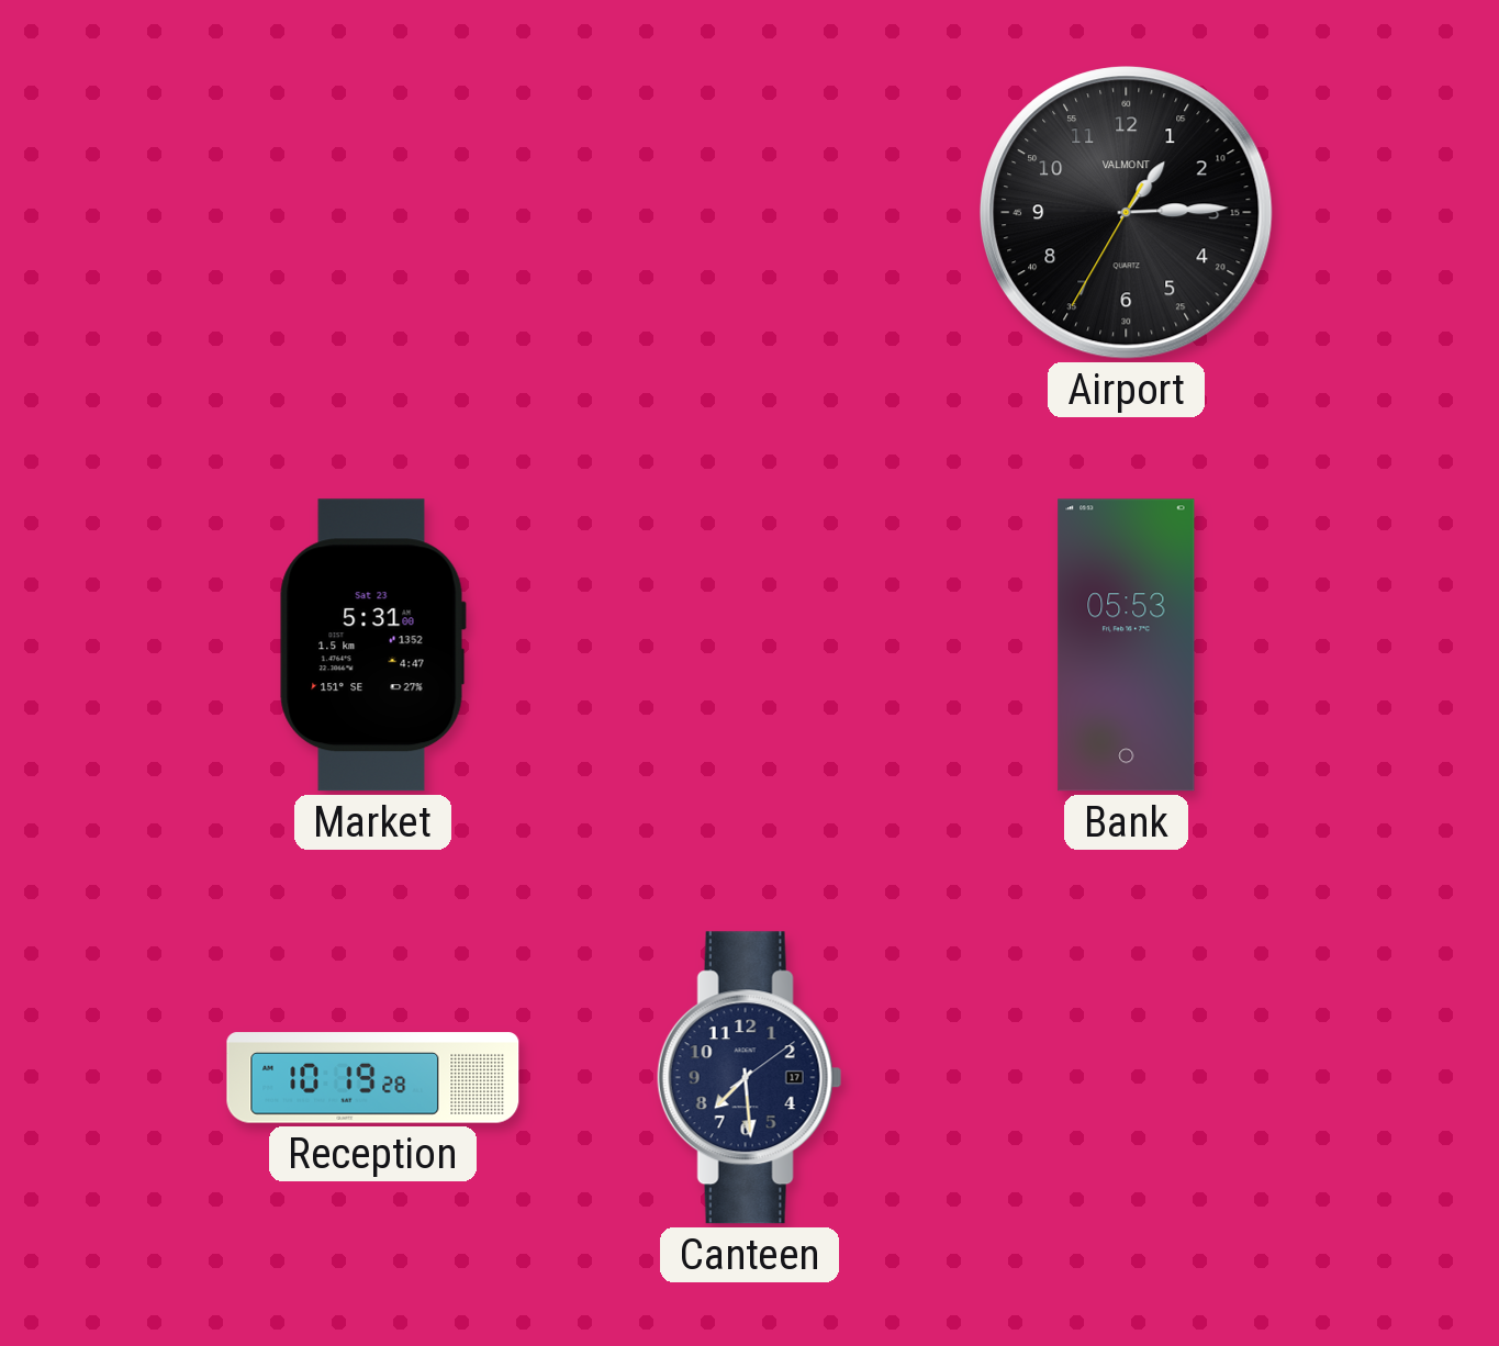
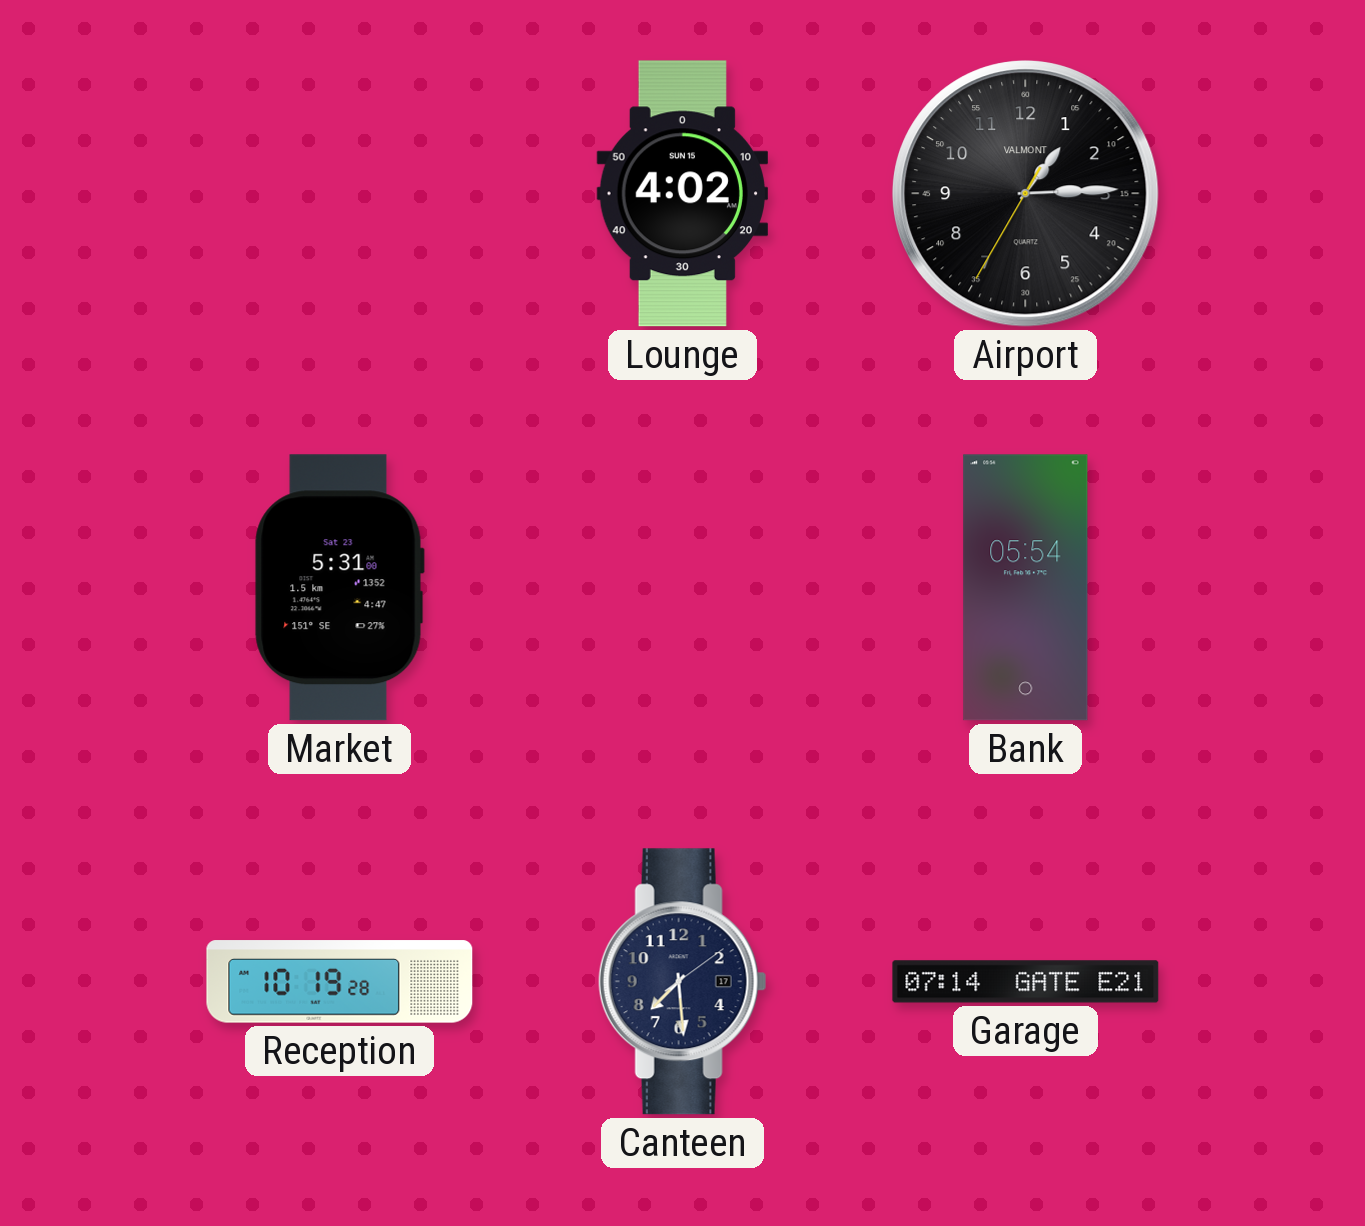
Lounge: none -> 4:02 (682, 194)
Bank: 05:53 -> 05:54 (1026, 588)
Garage: none -> 07:14 (1026, 982)
